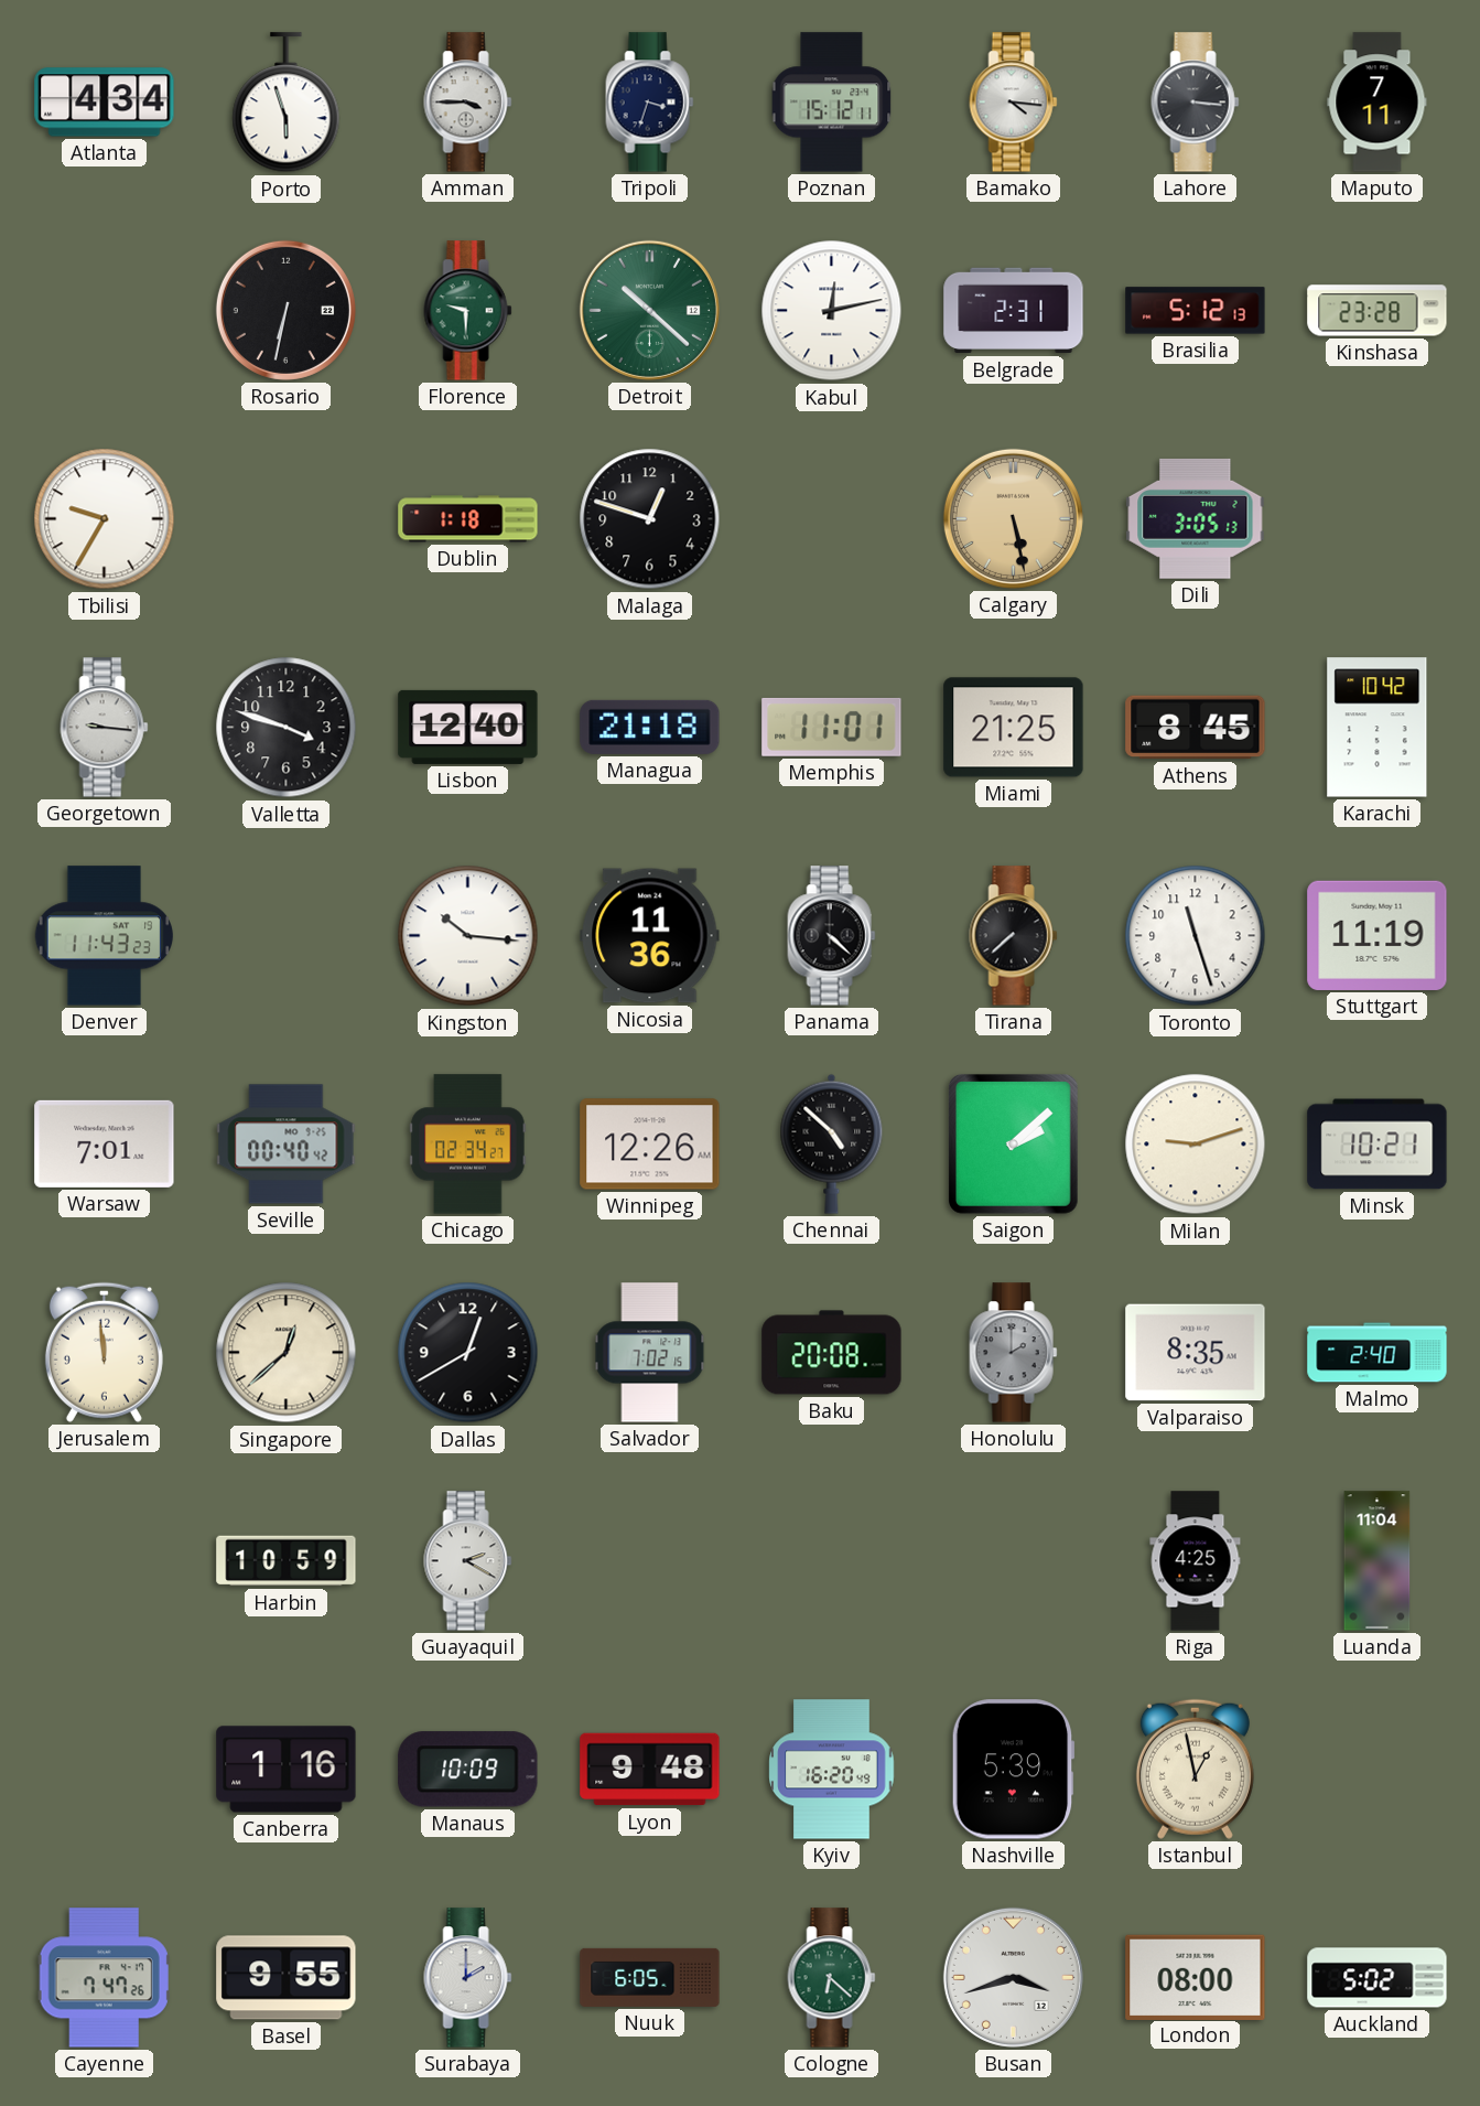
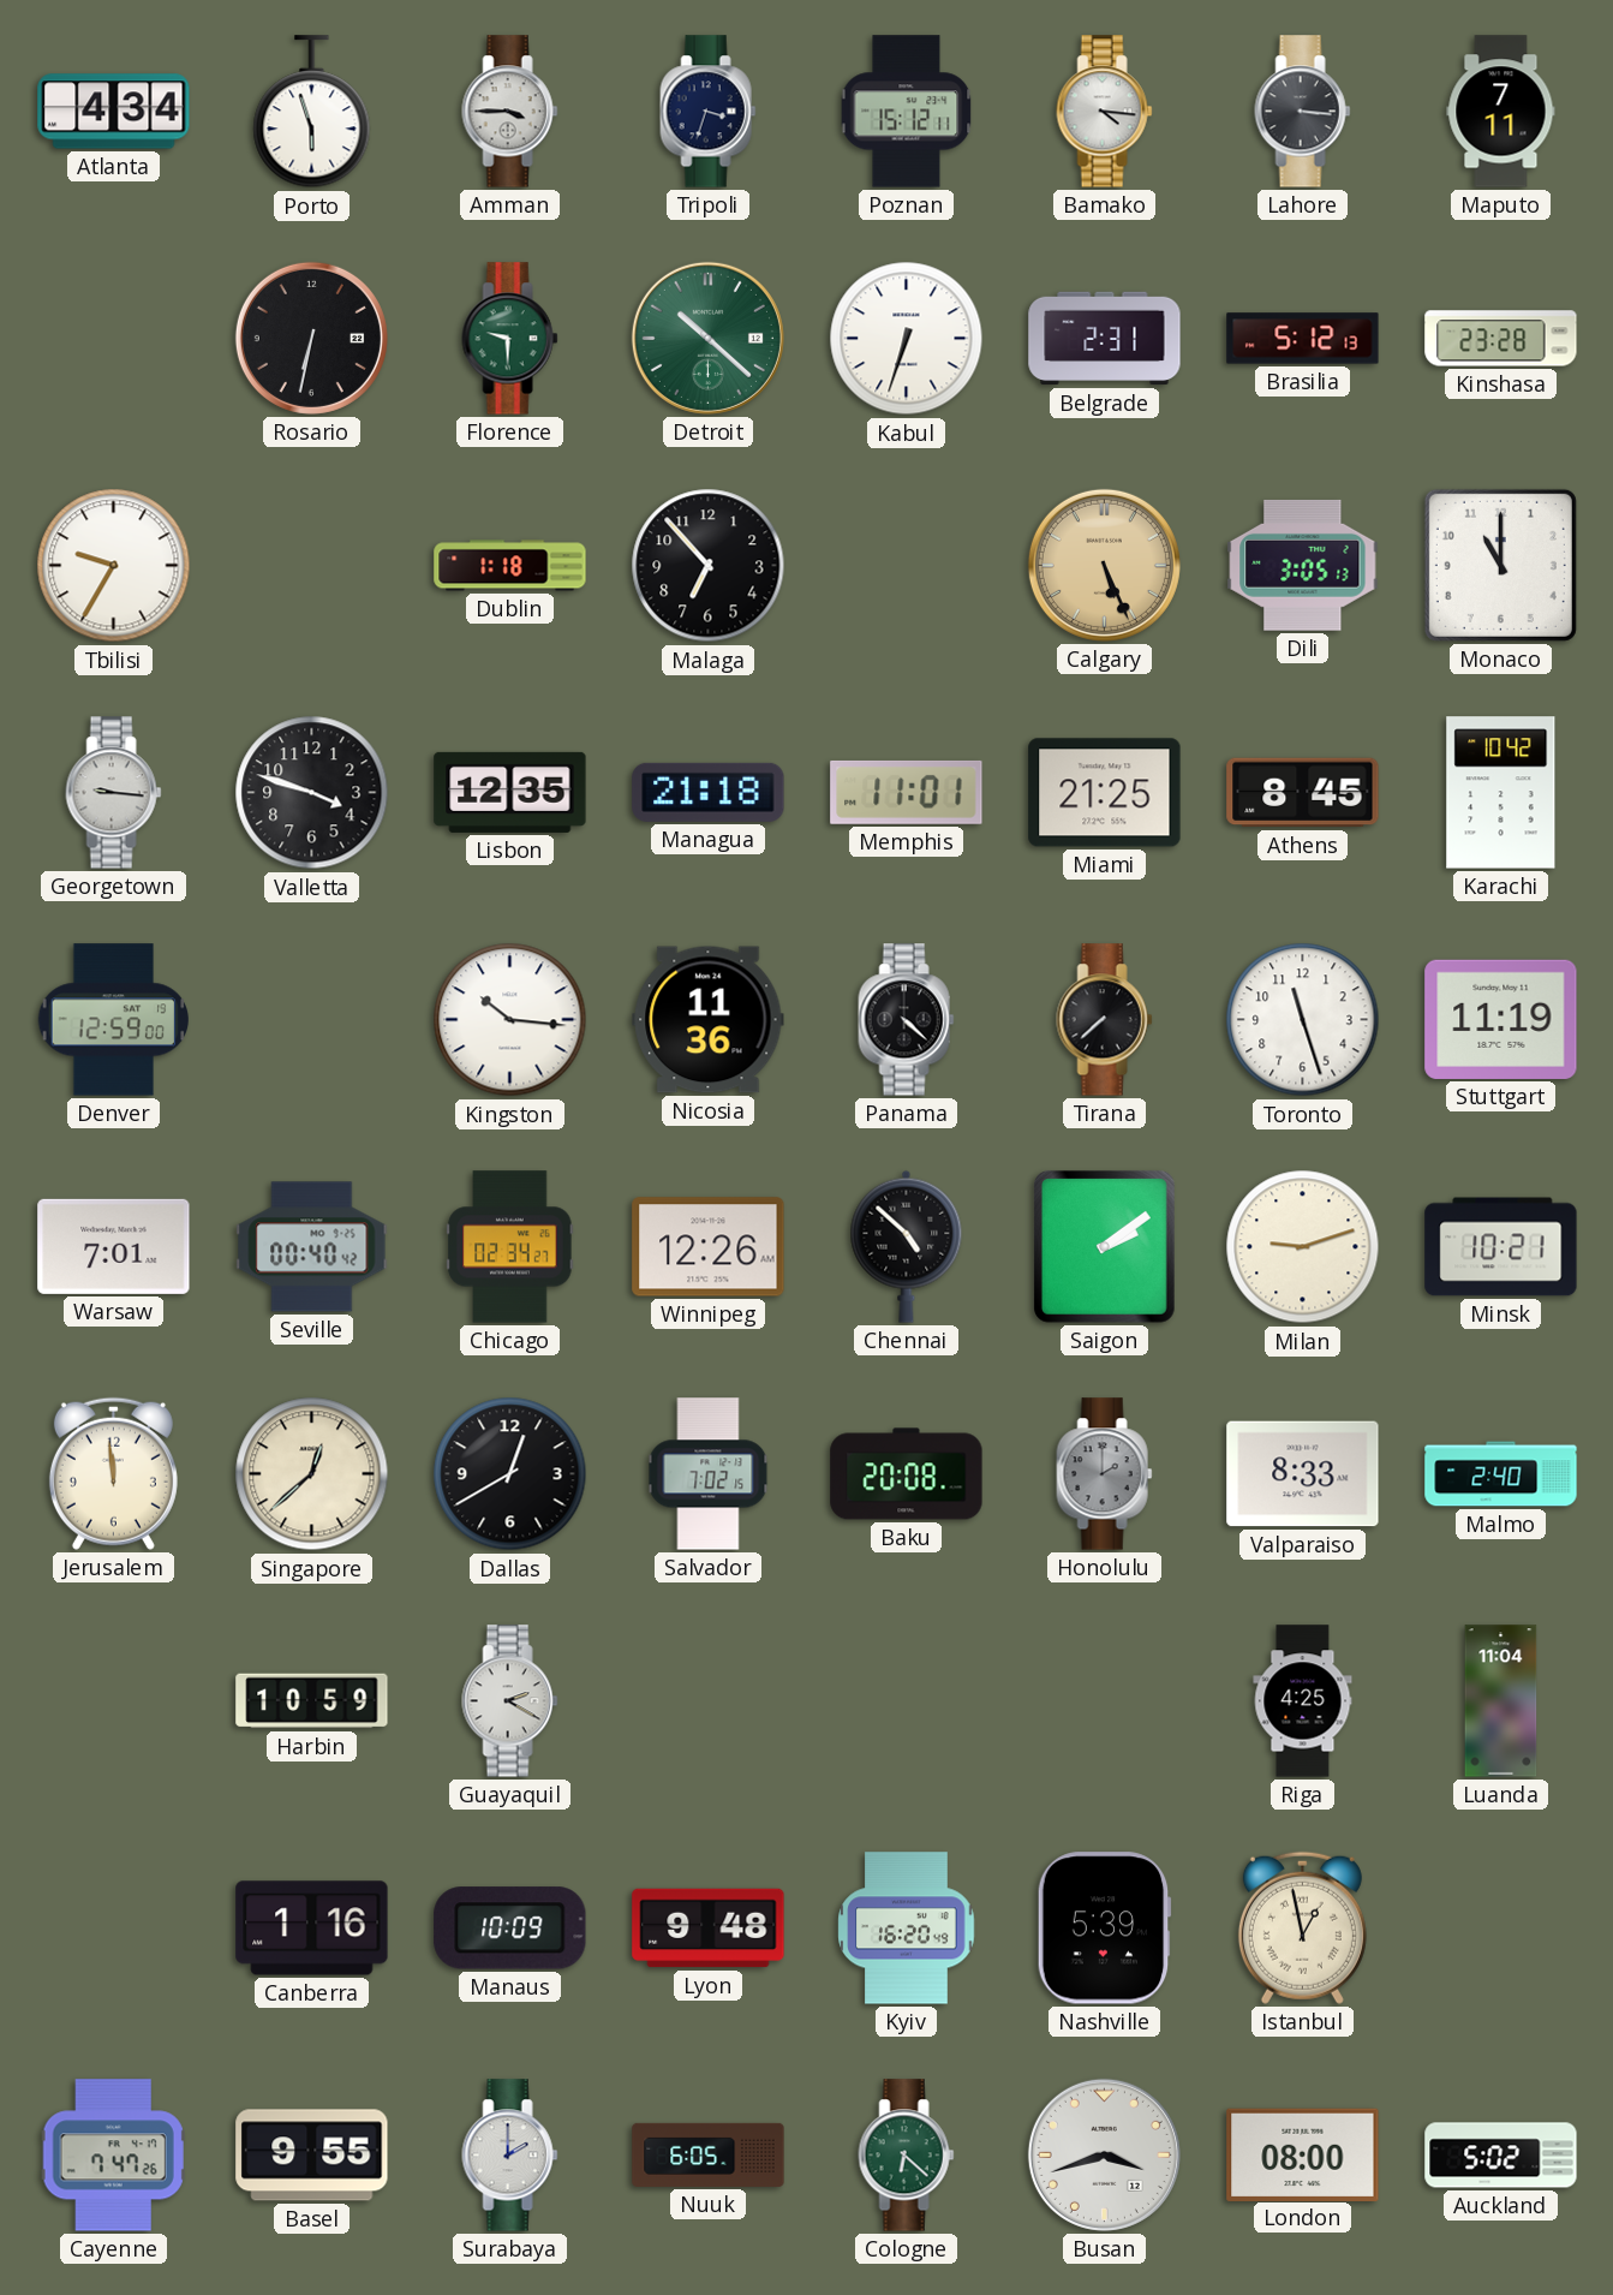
Kabul: 12:13 -> 6:33 (907, 339)
Malaga: 12:48 -> 6:53 (709, 566)
Calgary: 5:28 -> 5:26 (1104, 565)
Monaco: none -> 11:00 (1500, 565)
Lisbon: 12:40 -> 12:35 (510, 792)
Denver: 11:43 -> 12:59 (113, 1020)
Saigon: 2:08 -> 2:09 (1105, 1247)
Valparaiso: 8:35 -> 8:33 (1303, 1474)
